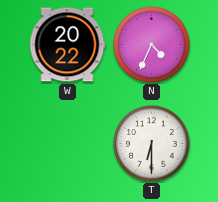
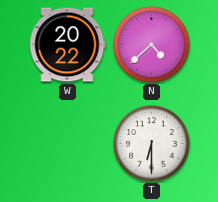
N: 4:34 -> 4:38 (152, 45)
